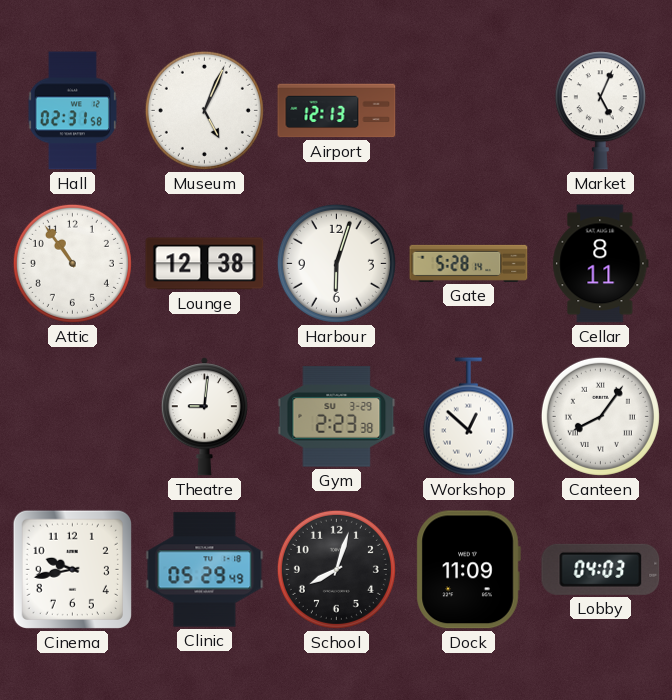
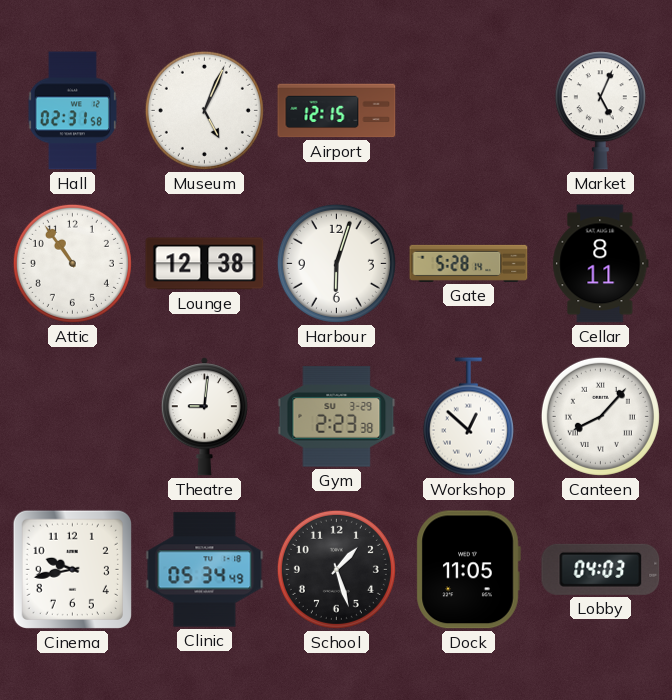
Airport: 12:13 -> 12:15 (337, 111)
Canteen: 8:06 -> 8:07 (600, 416)
Clinic: 05:29 -> 05:34 (205, 570)
School: 8:03 -> 1:27 (336, 569)
Dock: 11:09 -> 11:05 (468, 570)
